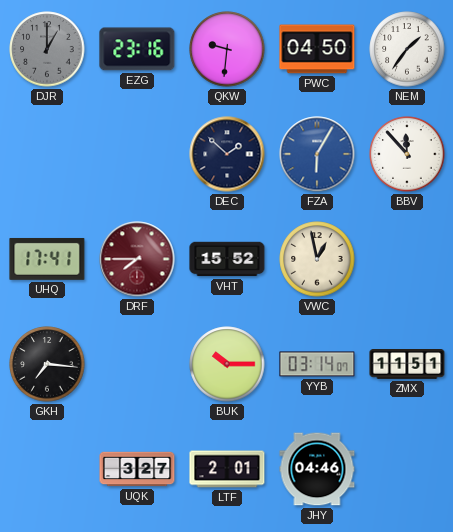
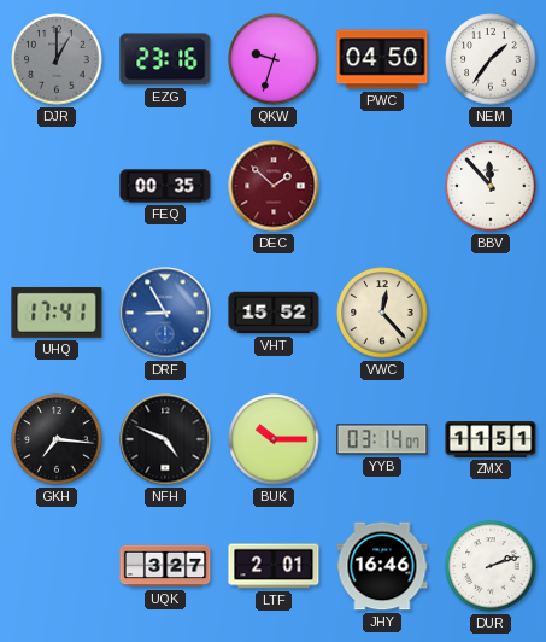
QKW: 9:31 -> 9:33 (274, 59)
FEQ: none -> 00:35 (165, 186)
DEC dial: navy -> burgundy (274, 186)
FZA: 6:05 -> none (317, 154)
DRF: 7:45 -> 8:55 (165, 313)
DRF dial: burgundy -> blue (165, 313)
VWC: 12:58 -> 12:23 (382, 313)
NFH: none -> 4:49 (165, 439)
JHY: 04:46 -> 16:46 (382, 566)
DUR: none -> 2:12 (491, 566)
